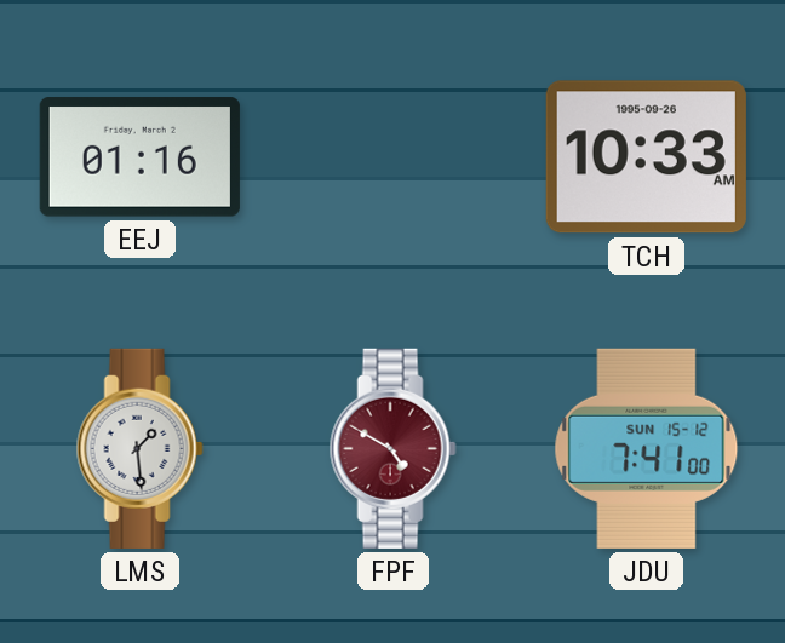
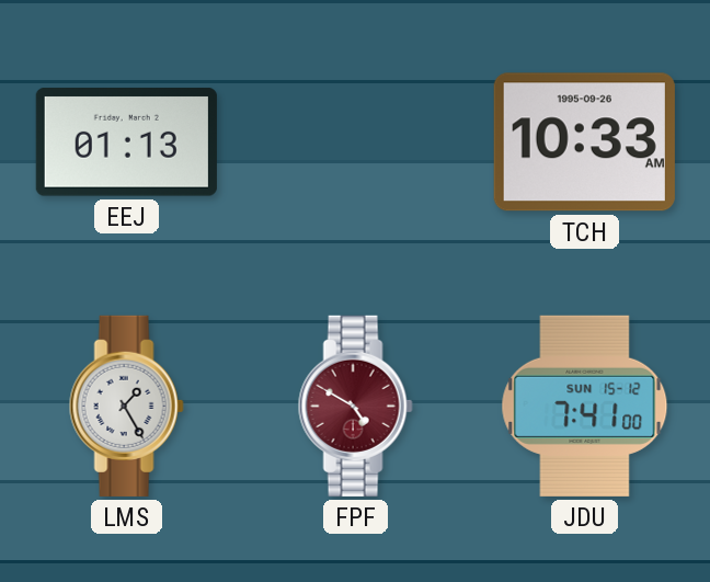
EEJ: 01:16 -> 01:13 (126, 142)
LMS: 1:29 -> 1:25 (126, 406)
